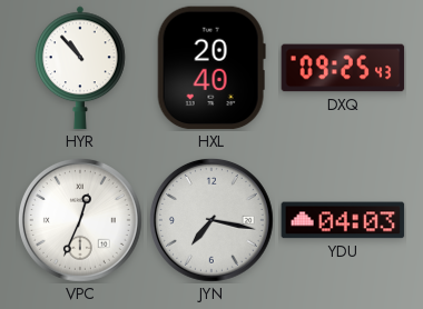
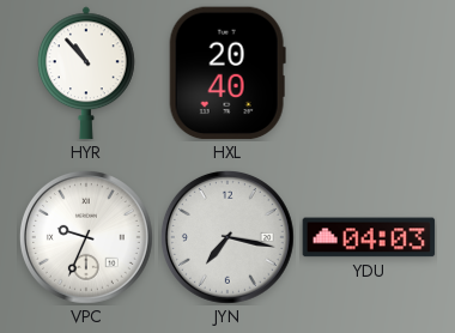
DXQ: 09:25 -> none (343, 68)
VPC: 12:34 -> 9:34 (86, 237)
